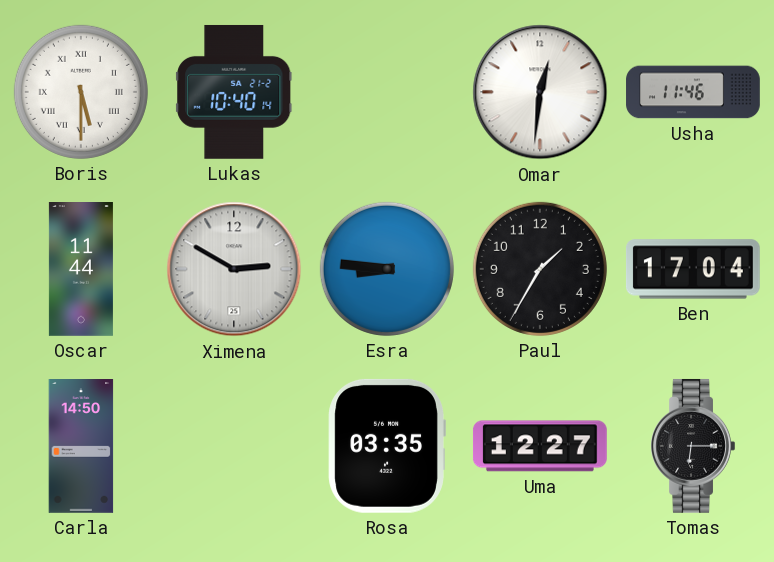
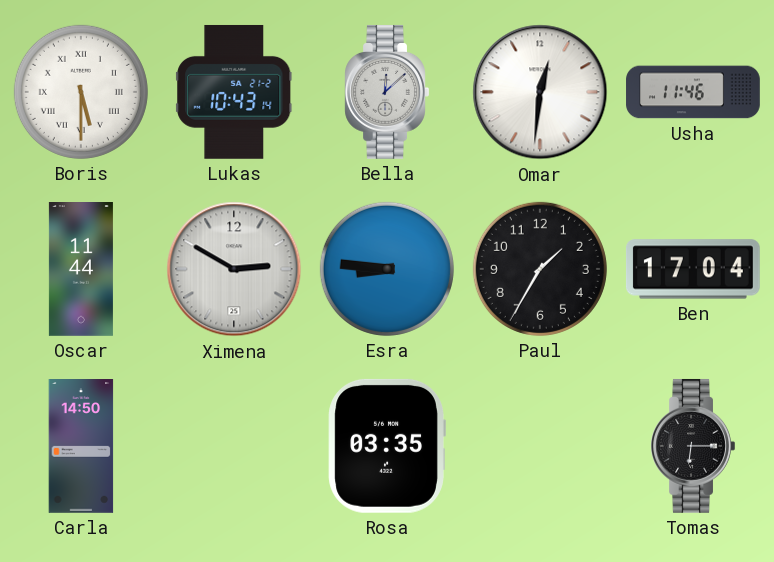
Lukas: 10:40 -> 10:43 (234, 92)
Bella: none -> 12:08 (387, 92)
Uma: 12:27 -> none (540, 446)
